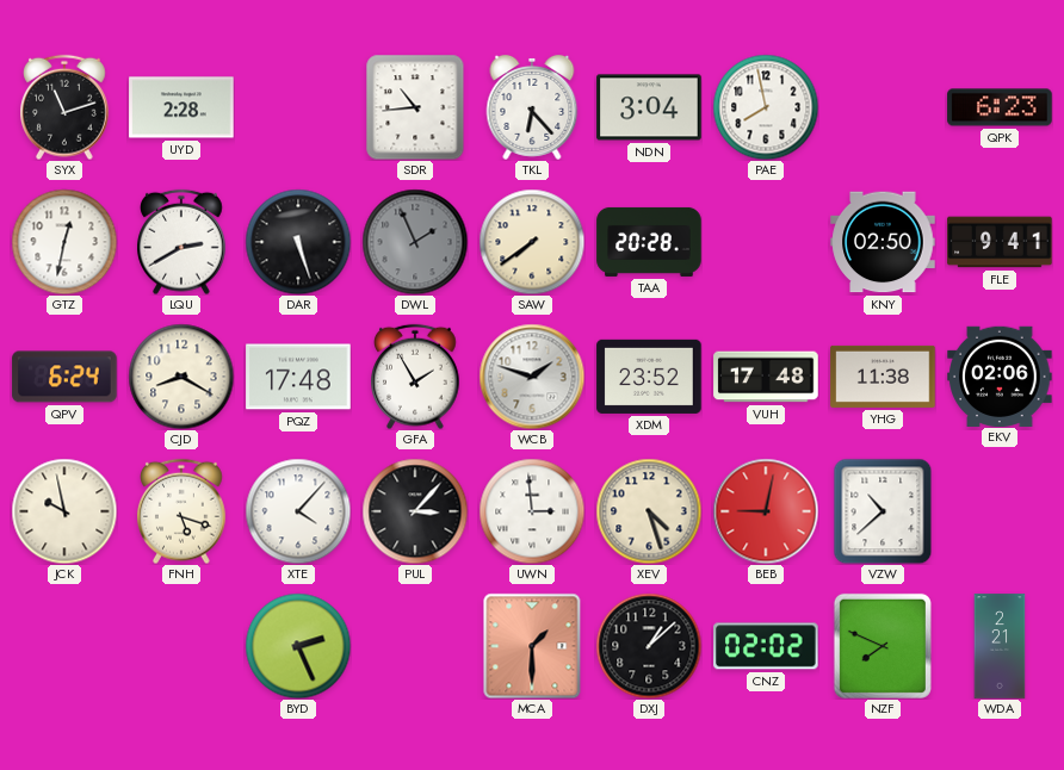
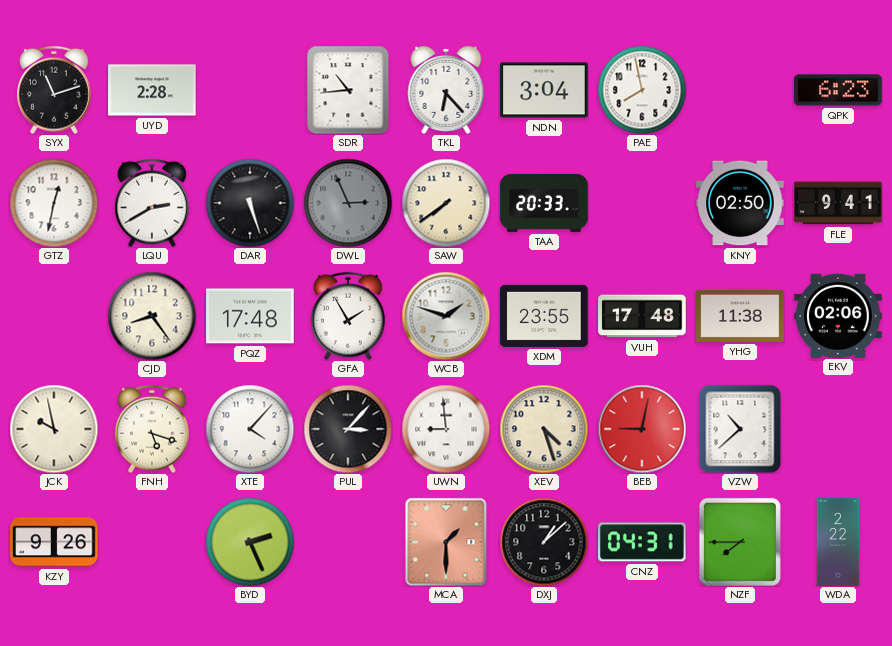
DWL: 1:56 -> 2:56 (348, 203)
TAA: 20:28 -> 20:33 (544, 203)
QPV: 6:24 -> none (64, 377)
CJD: 8:20 -> 8:24 (152, 316)
XDM: 23:52 -> 23:55 (544, 316)
UWN: 2:59 -> 8:59 (446, 429)
KZY: none -> 9:26 (54, 542)
CNZ: 02:02 -> 04:31 (642, 542)
NZF: 7:49 -> 7:45 (740, 542)
WDA: 2:21 -> 2:22 (838, 542)
